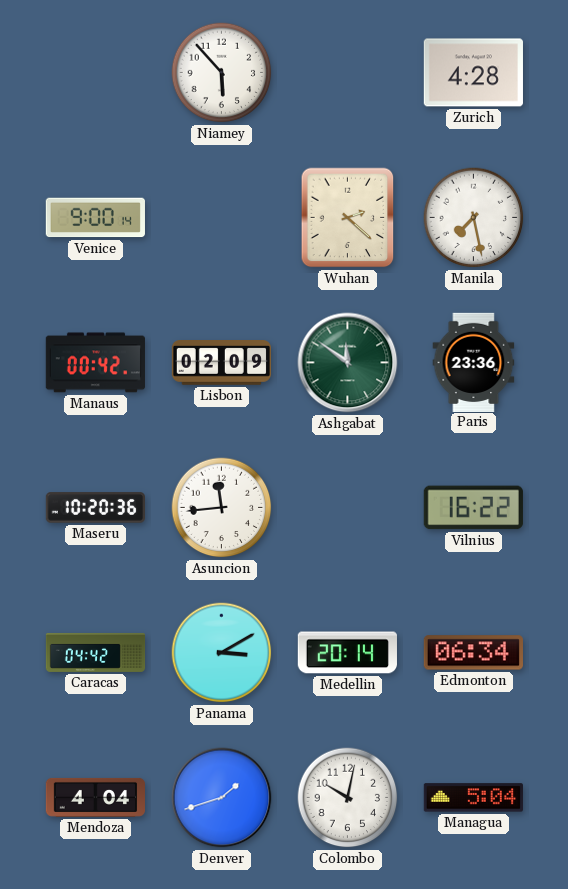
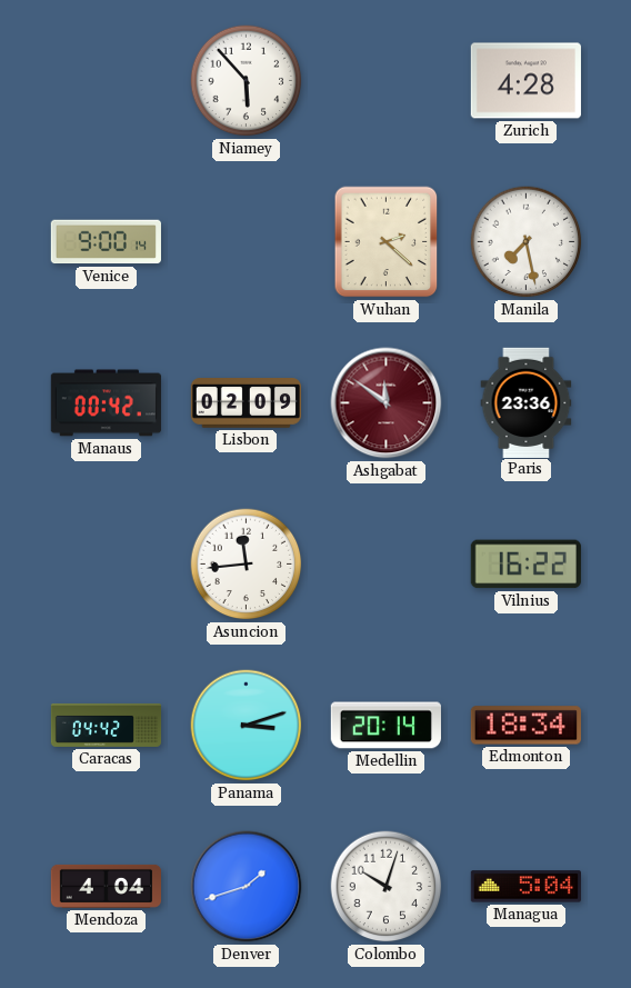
Ashgabat dial: green -> burgundy (387, 403)
Maseru: 10:20 -> none (95, 508)
Panama: 3:10 -> 3:12 (247, 726)
Edmonton: 06:34 -> 18:34 (525, 726)
Colombo: 10:02 -> 10:03 (387, 887)
